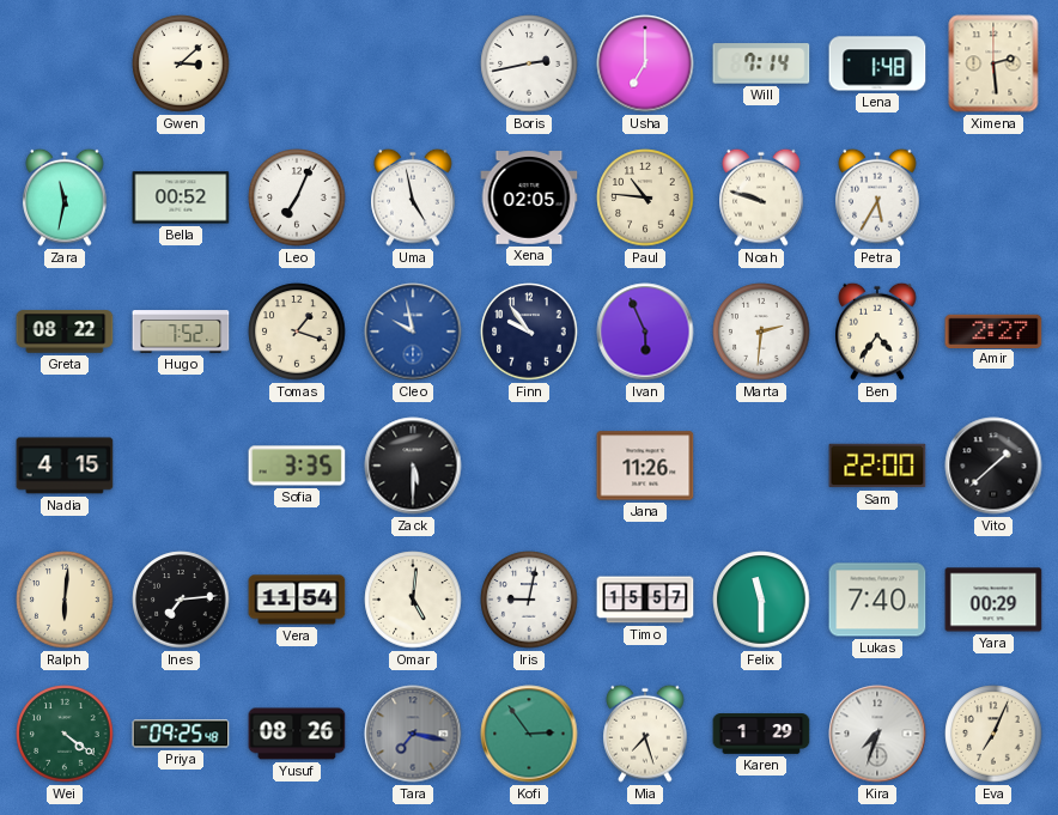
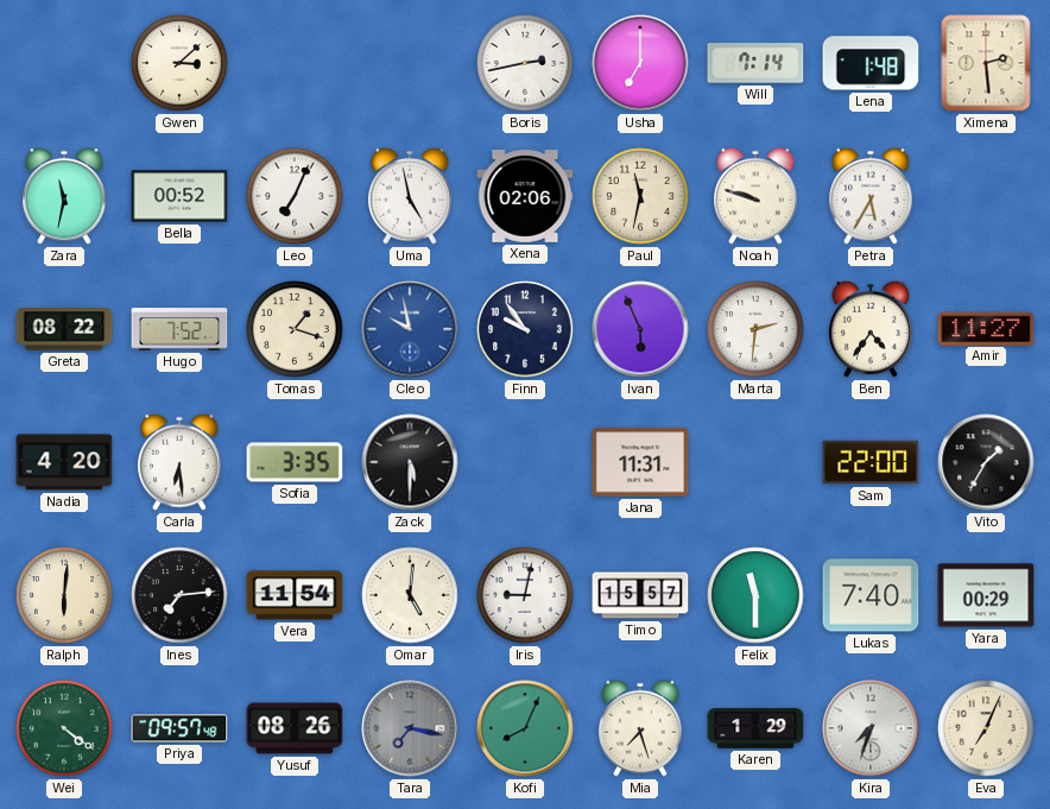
Xena: 02:05 -> 02:06 (525, 196)
Paul: 10:46 -> 11:32 (640, 196)
Amir: 2:27 -> 11:27 (986, 328)
Nadia: 4:15 -> 4:20 (64, 462)
Carla: none -> 6:29 (179, 462)
Jana: 11:26 -> 11:31 (640, 462)
Vito: 1:38 -> 1:35 (986, 462)
Priya: 09:25 -> 09:57 (179, 728)
Kofi: 2:54 -> 8:04 (525, 728)
